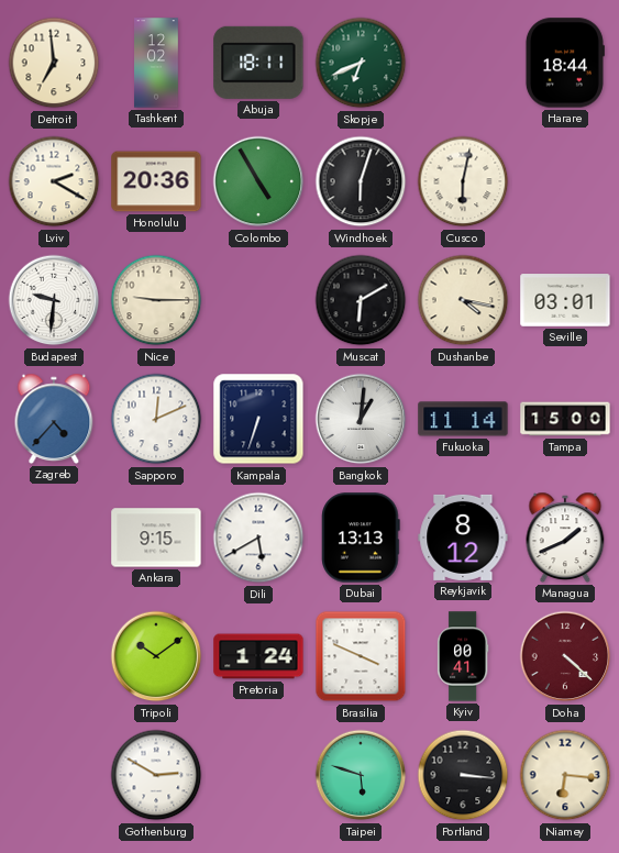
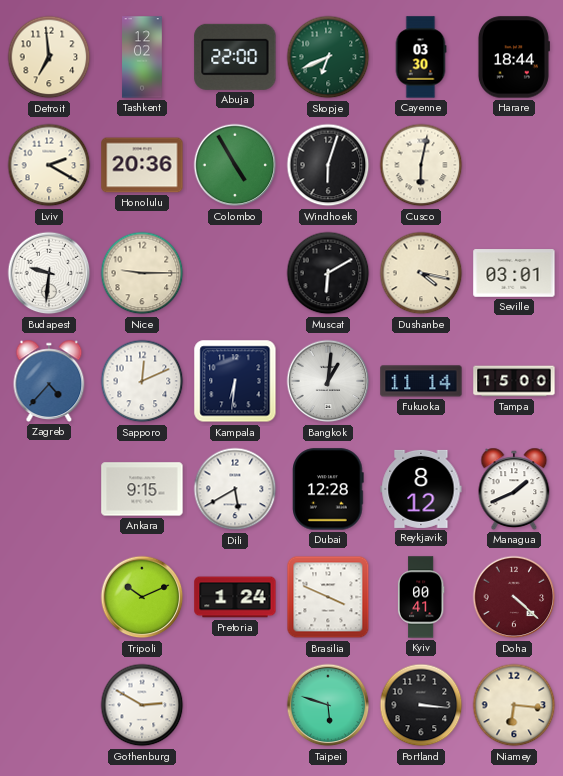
Abuja: 18:11 -> 22:00 (235, 57)
Cayenne: none -> 03:30 (421, 57)
Kampala: 6:33 -> 6:31 (235, 381)
Dubai: 13:13 -> 12:28 (328, 489)
Tripoli: 10:09 -> 10:11 (142, 597)
